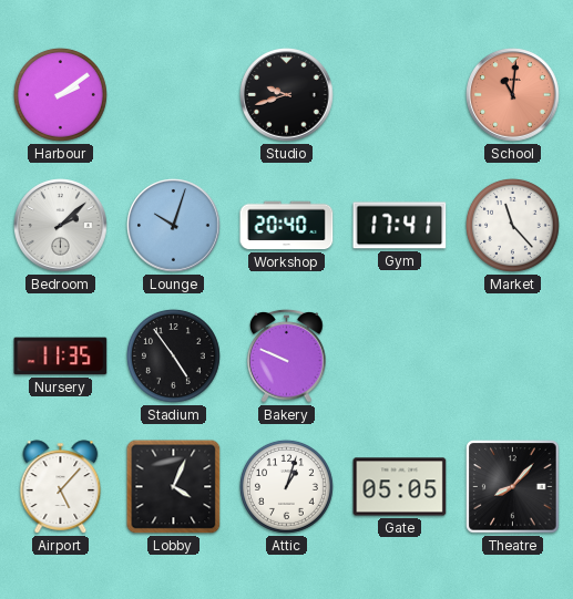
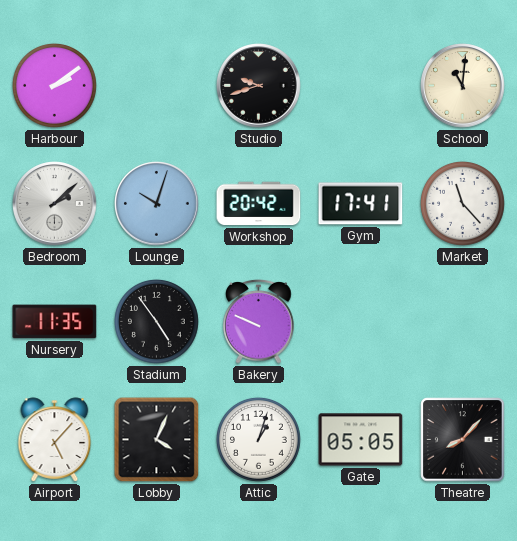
School dial: salmon -> cream (463, 86)
Workshop: 20:40 -> 20:42 (259, 204)
